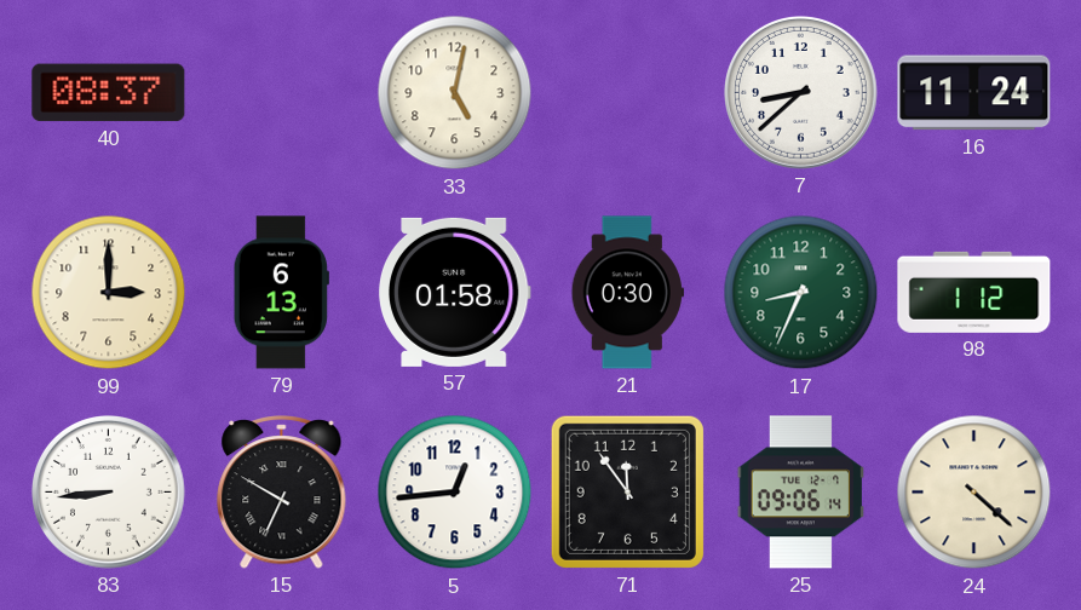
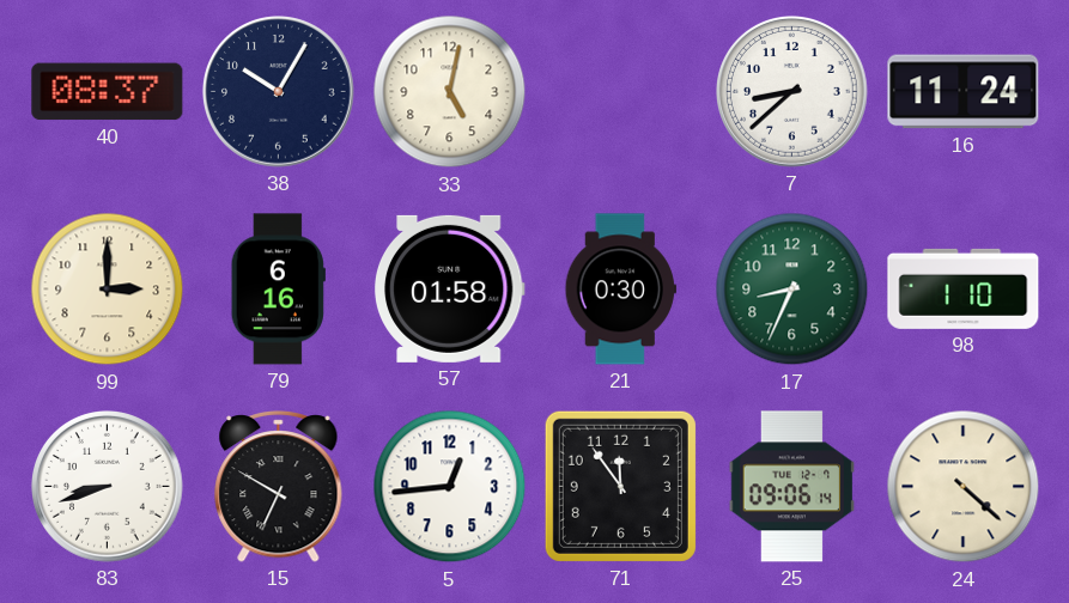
38: none -> 10:05 (279, 92)
79: 6:13 -> 6:16 (278, 290)
98: 1:12 -> 1:10 (964, 288)
83: 8:44 -> 8:42 (108, 487)
